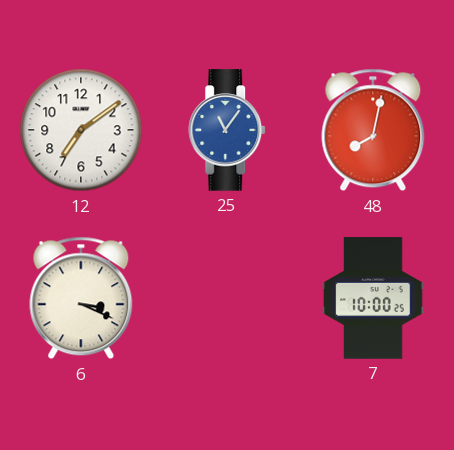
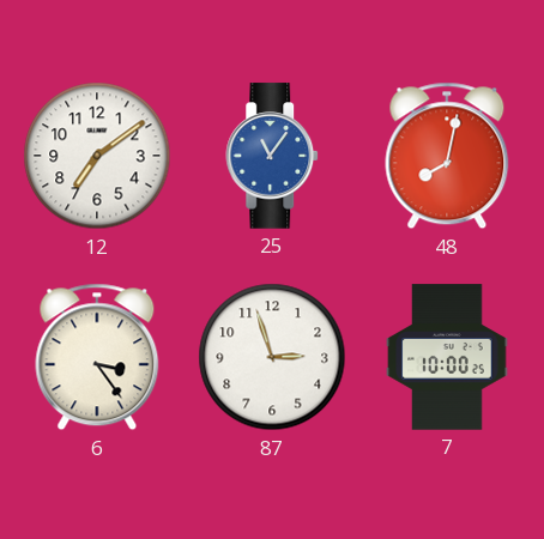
6: 3:19 -> 3:24 (97, 357)
87: none -> 2:57 (272, 357)
